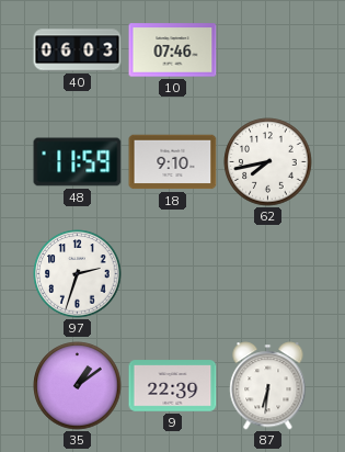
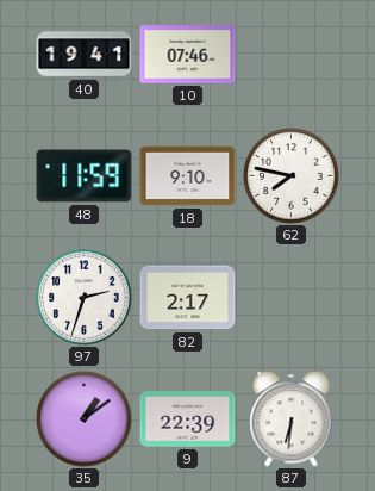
40: 06:03 -> 19:41 (85, 55)
62: 7:43 -> 7:47 (292, 176)
82: none -> 2:17 (188, 298)
